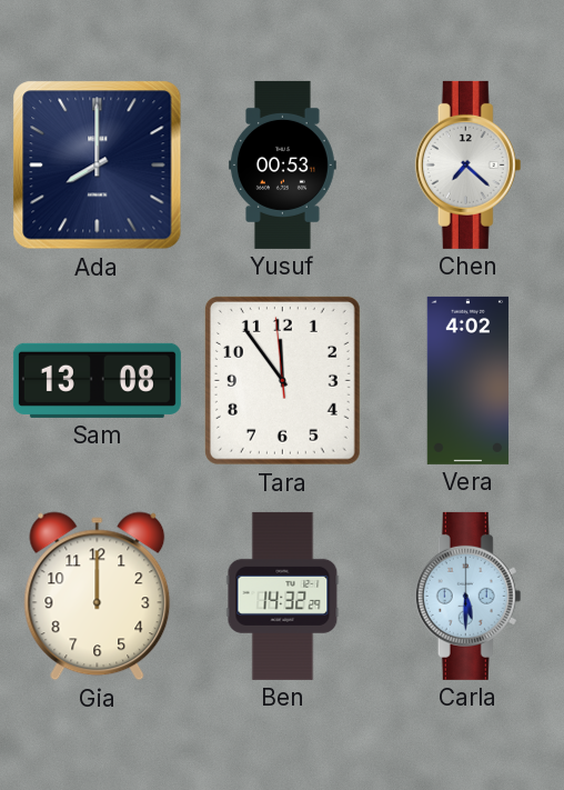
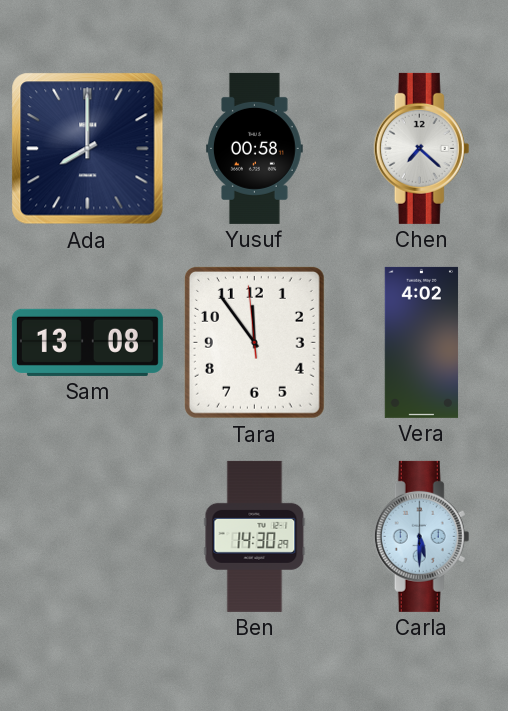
Yusuf: 00:53 -> 00:58 (254, 148)
Gia: 12:00 -> none (98, 597)
Ben: 14:32 -> 14:30 (255, 536)
